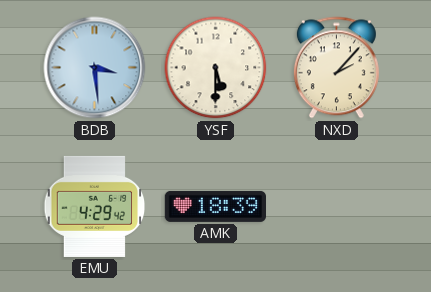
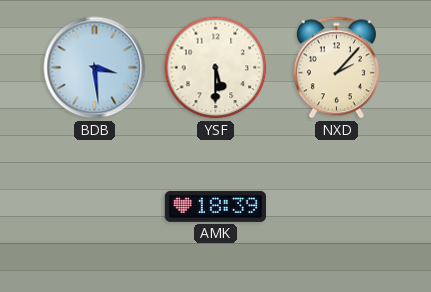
EMU: 4:29 -> none (95, 206)
